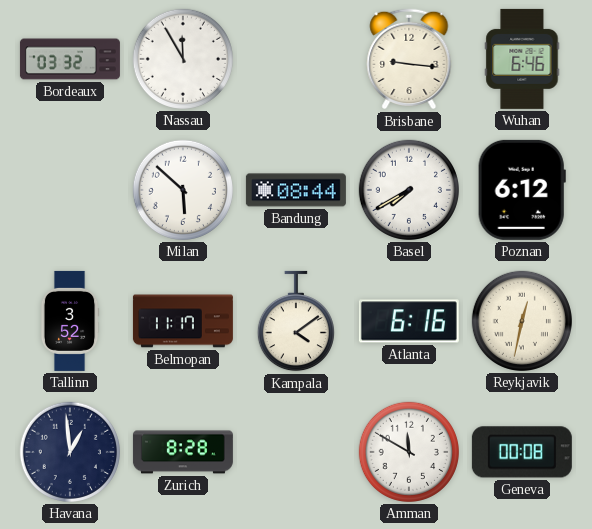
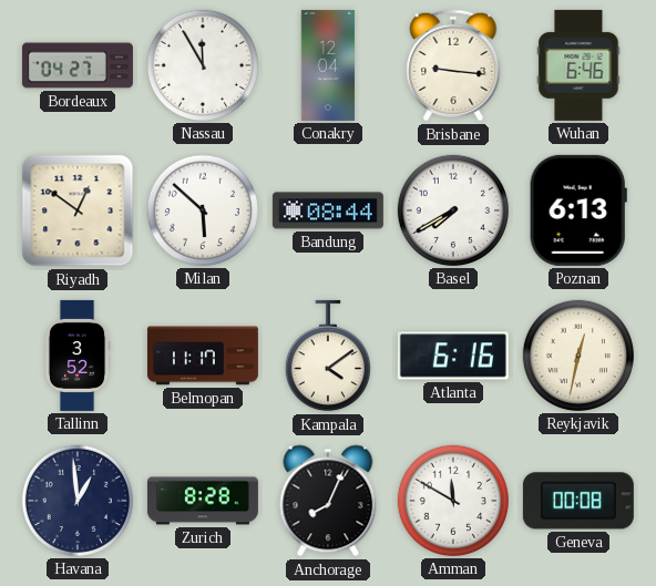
Bordeaux: 03:32 -> 04:27 (78, 65)
Conakry: none -> 12:04 (328, 65)
Riyadh: none -> 12:51 (78, 210)
Poznan: 6:12 -> 6:13 (578, 210)
Anchorage: none -> 8:04 (328, 501)
